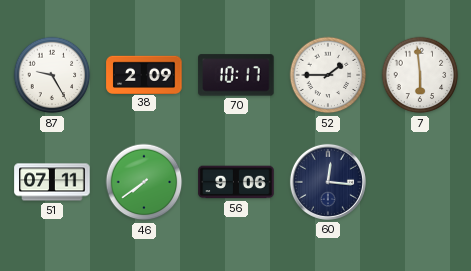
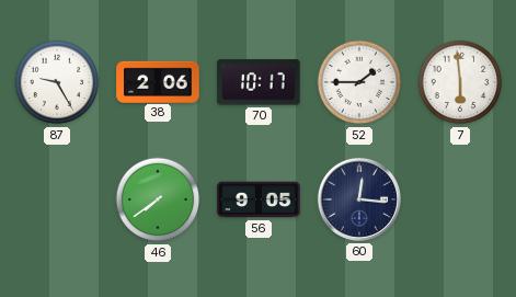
38: 2:09 -> 2:06 (158, 81)
51: 07:11 -> none (52, 182)
56: 9:06 -> 9:05 (259, 199)
